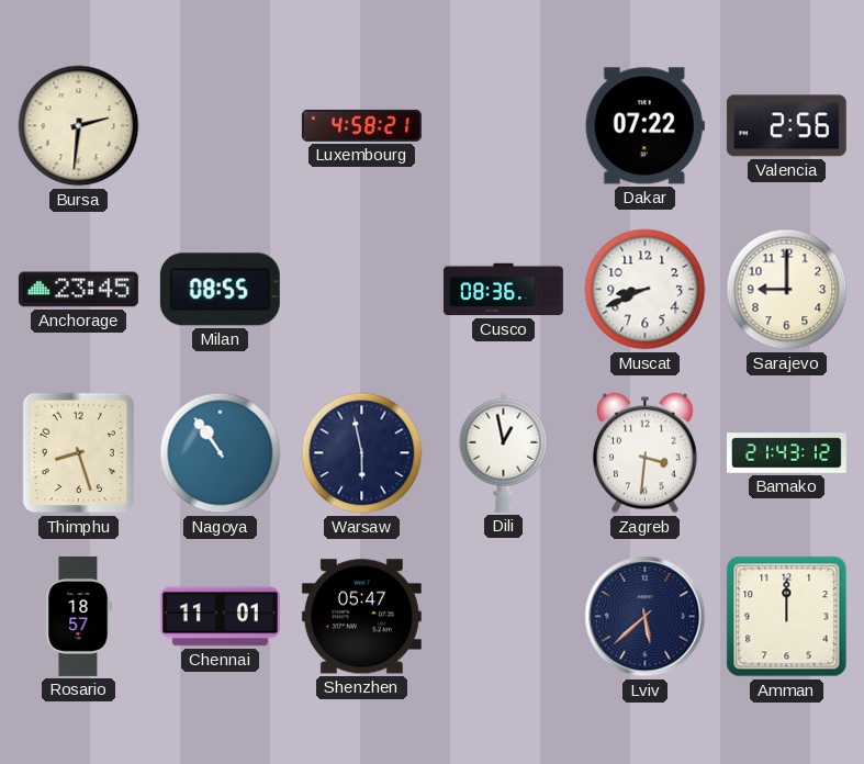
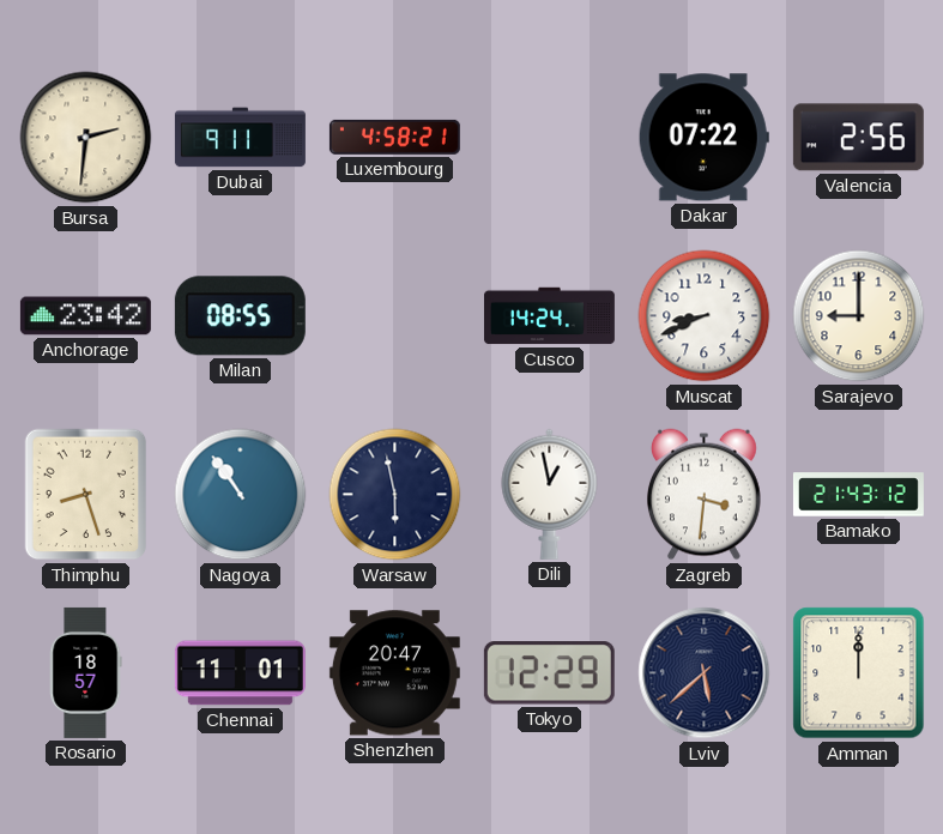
Dubai: none -> 9:11 (240, 138)
Anchorage: 23:45 -> 23:42 (85, 316)
Cusco: 08:36 -> 14:24 (549, 316)
Shenzhen: 05:47 -> 20:47 (394, 673)
Tokyo: none -> 12:29 (549, 673)
